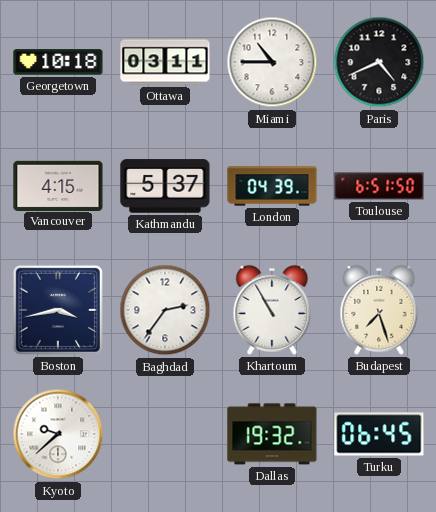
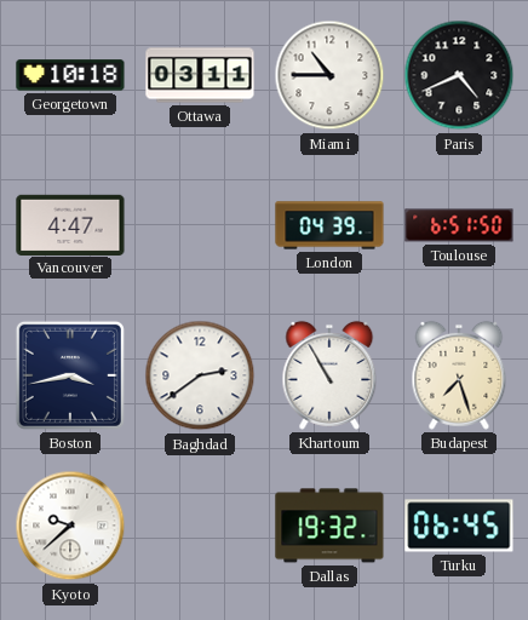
Vancouver: 4:15 -> 4:47 (70, 224)
Kathmandu: 5:37 -> none (165, 186)
Baghdad: 2:36 -> 2:39 (200, 375)
